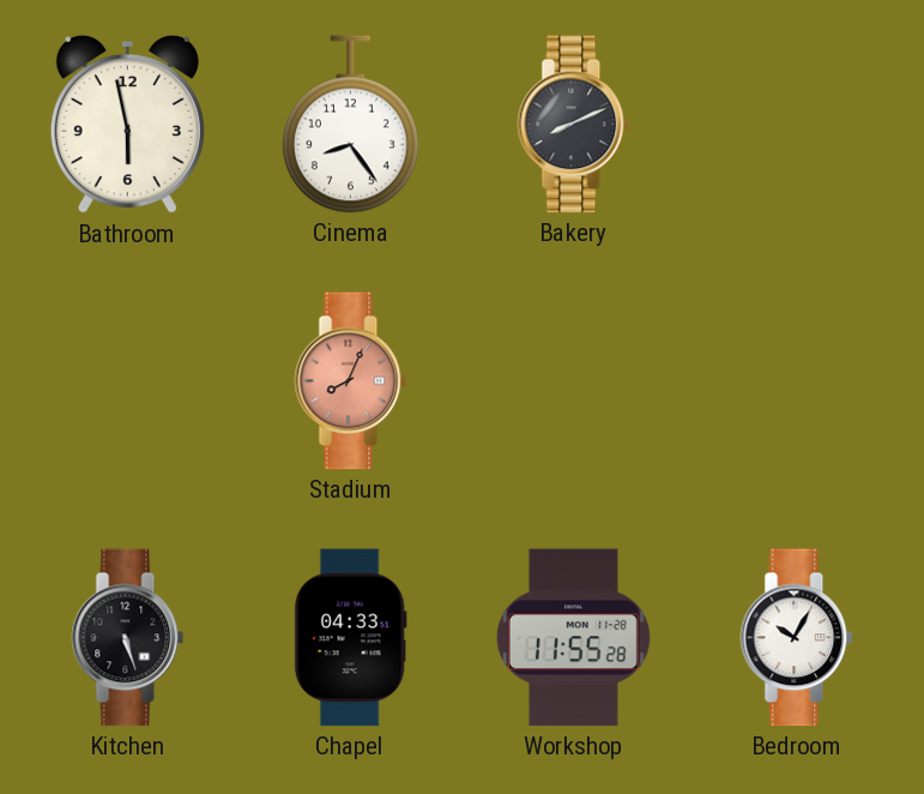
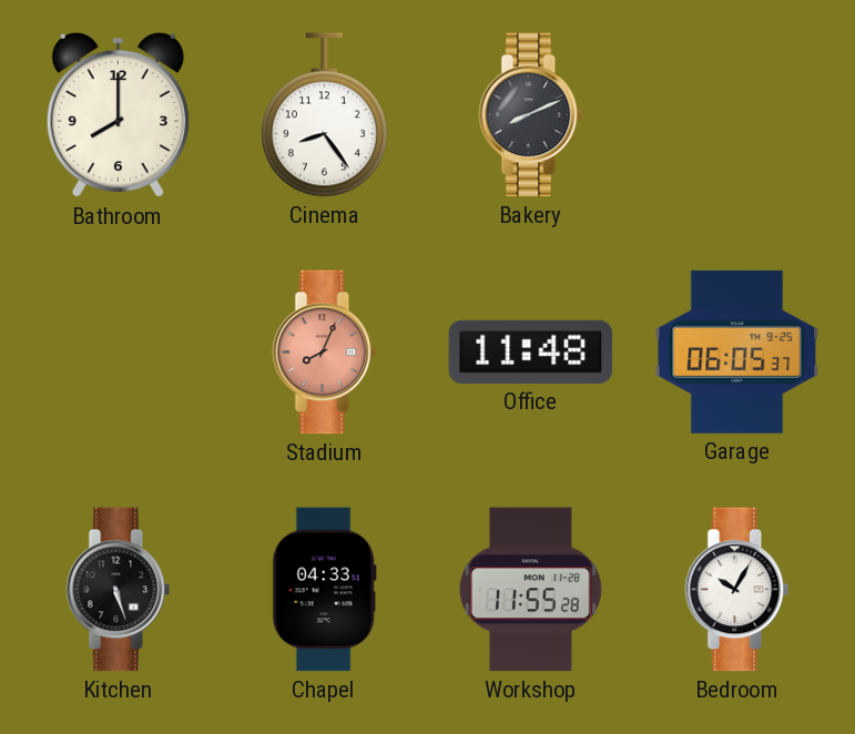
Bathroom: 5:58 -> 8:00 (118, 115)
Office: none -> 11:48 (531, 351)
Garage: none -> 06:05 (737, 351)
